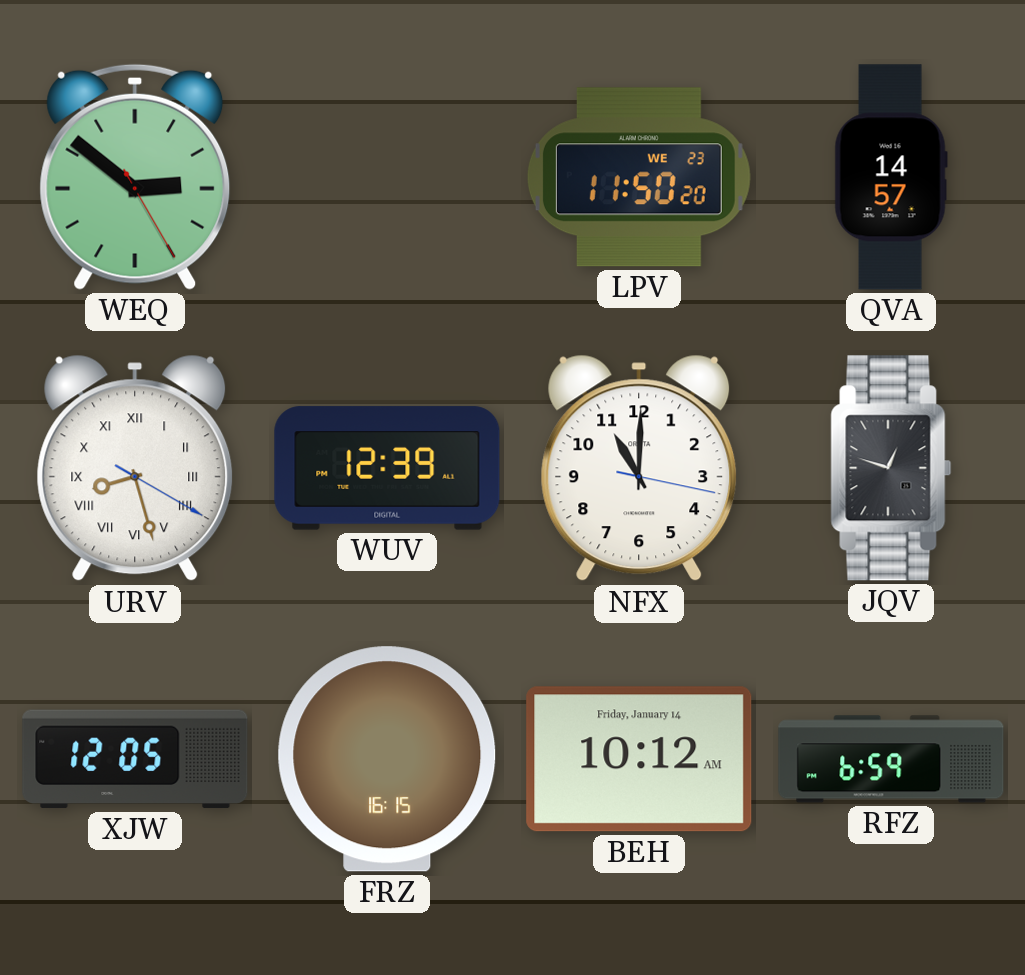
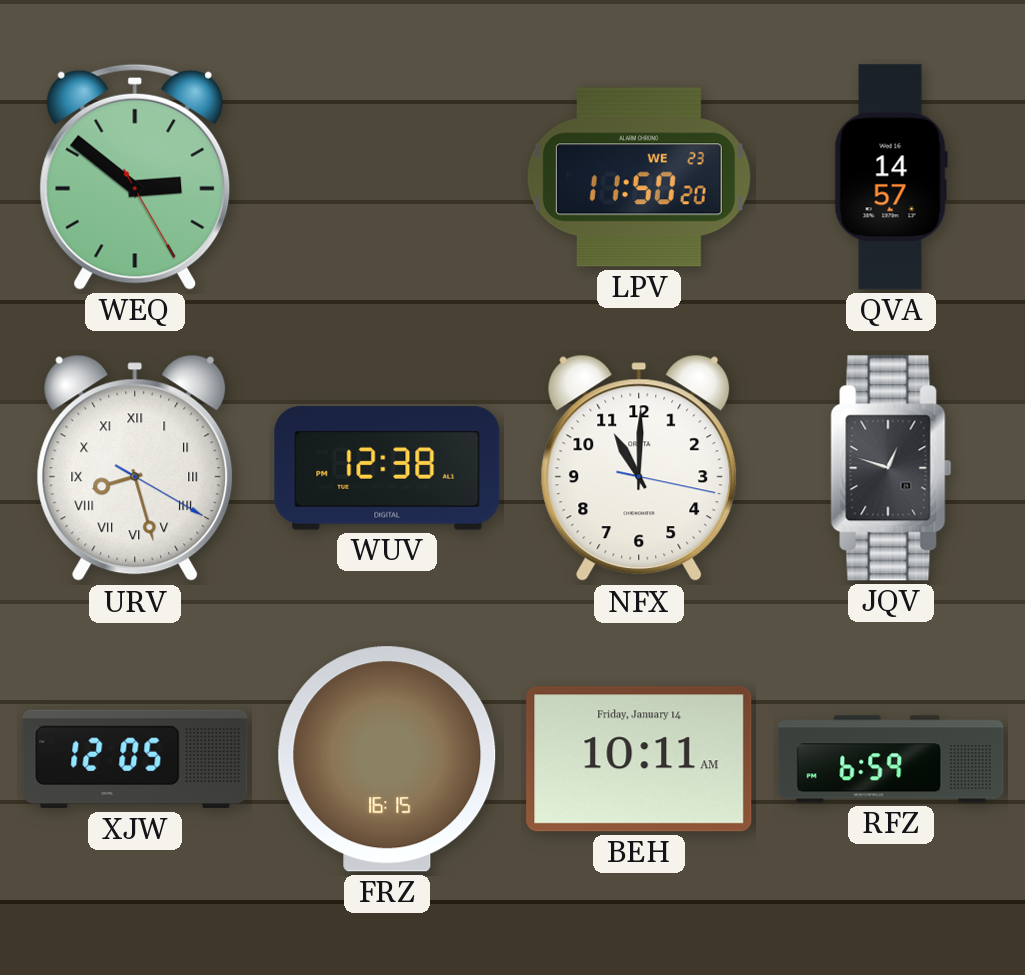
WUV: 12:39 -> 12:38 (387, 468)
BEH: 10:12 -> 10:11 (639, 759)
